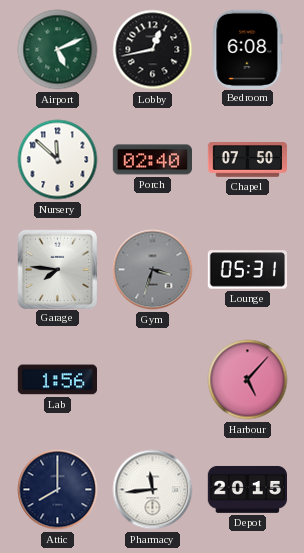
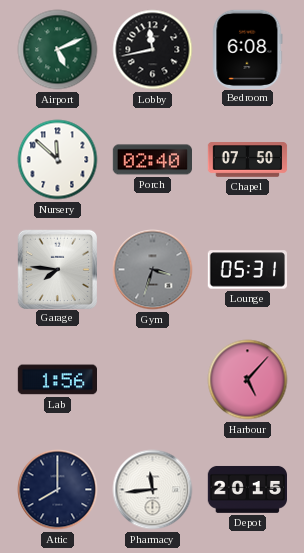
Lobby: 12:43 -> 11:43 (153, 50)
